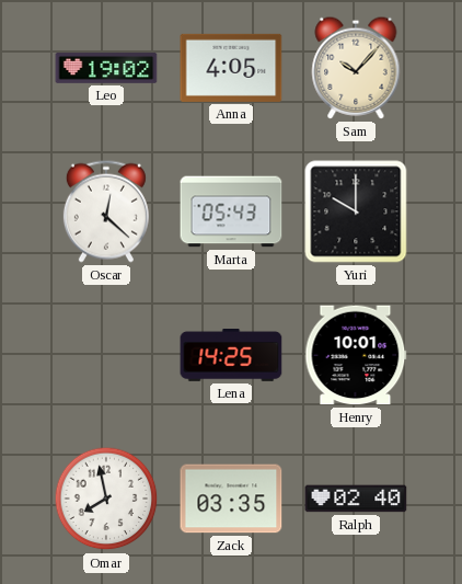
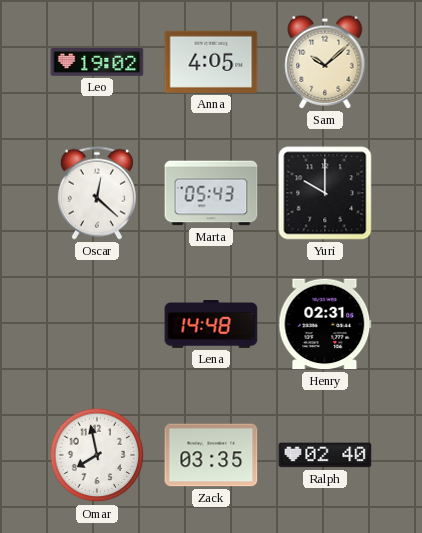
Sam: 10:07 -> 10:08 (325, 62)
Lena: 14:25 -> 14:48 (211, 325)
Henry: 10:01 -> 02:31 (325, 324)
